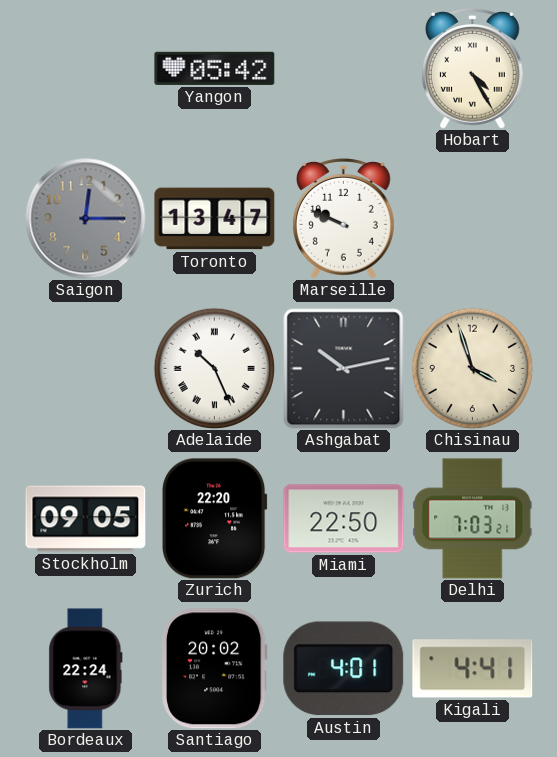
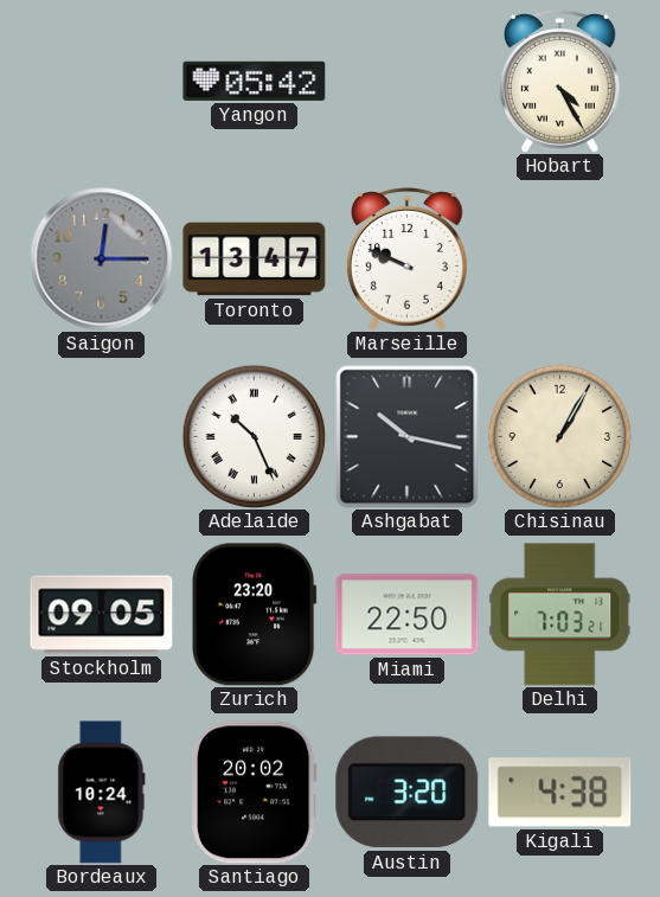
Ashgabat: 10:13 -> 10:17 (408, 437)
Chisinau: 3:57 -> 1:05 (559, 436)
Zurich: 22:20 -> 23:20 (255, 615)
Bordeaux: 22:24 -> 10:24 (102, 793)
Austin: 4:01 -> 3:20 (408, 793)
Kigali: 4:41 -> 4:38 (560, 793)
